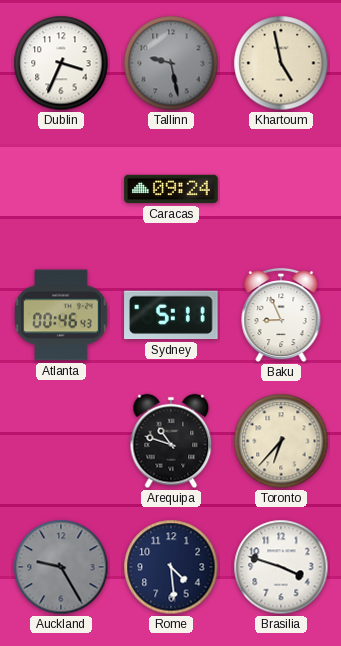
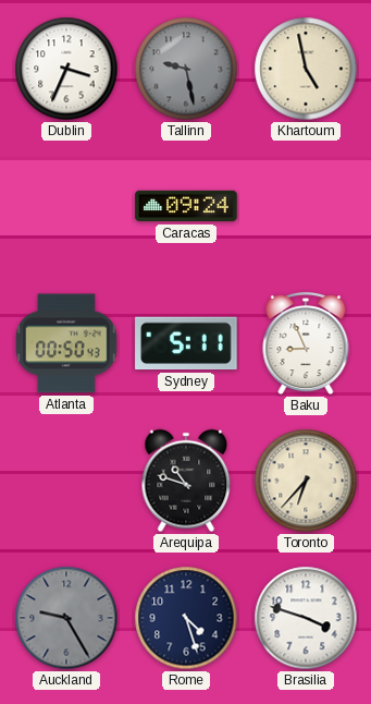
Atlanta: 00:46 -> 00:50 (66, 343)
Rome: 4:29 -> 4:27 (186, 618)
